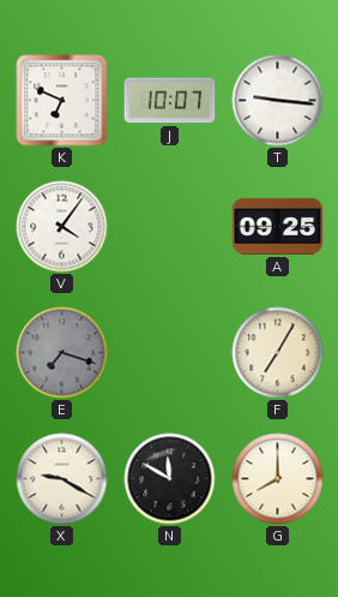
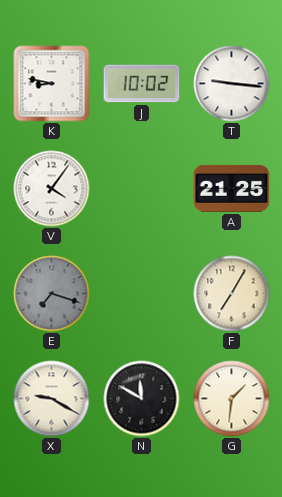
K: 6:49 -> 8:47 (52, 84)
J: 10:07 -> 10:02 (142, 84)
A: 09:25 -> 21:25 (232, 188)
G: 8:00 -> 1:31 (232, 399)
